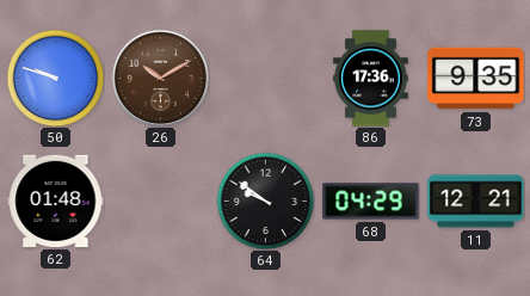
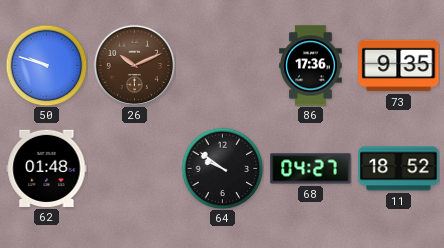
26: 10:10 -> 10:11 (134, 65)
68: 04:29 -> 04:27 (311, 169)
11: 12:21 -> 18:52 (399, 169)
